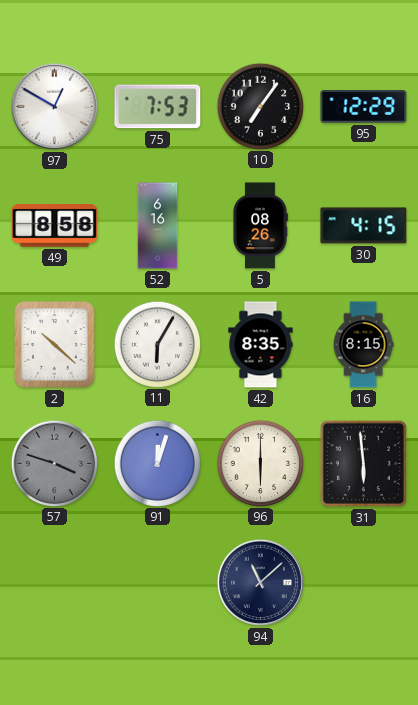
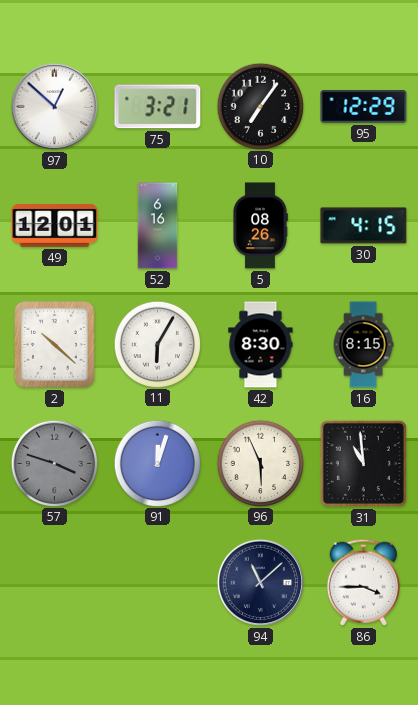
97: 12:50 -> 12:52 (54, 106)
75: 7:53 -> 3:21 (158, 107)
49: 8:58 -> 12:01 (55, 226)
42: 8:35 -> 8:30 (261, 345)
96: 6:00 -> 5:56 (260, 463)
31: 5:59 -> 10:59 (363, 463)
86: none -> 3:45 (363, 582)
